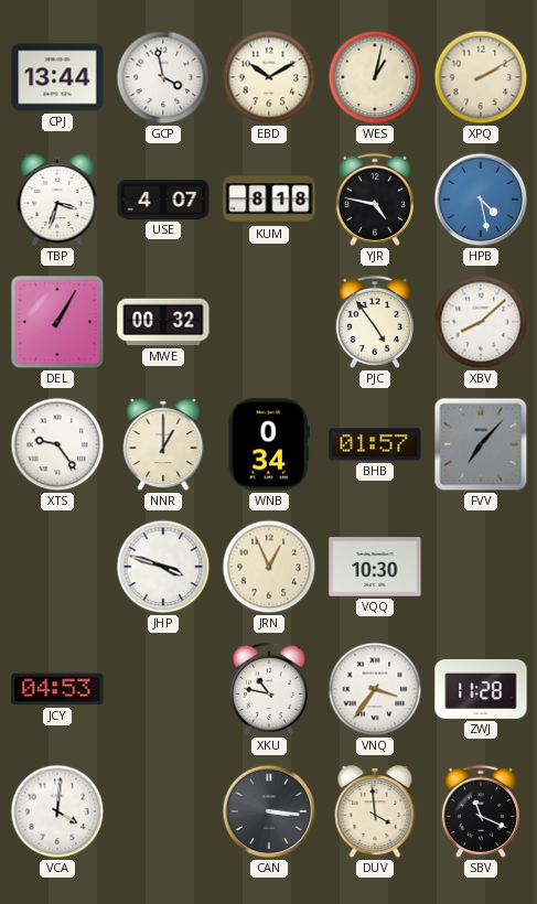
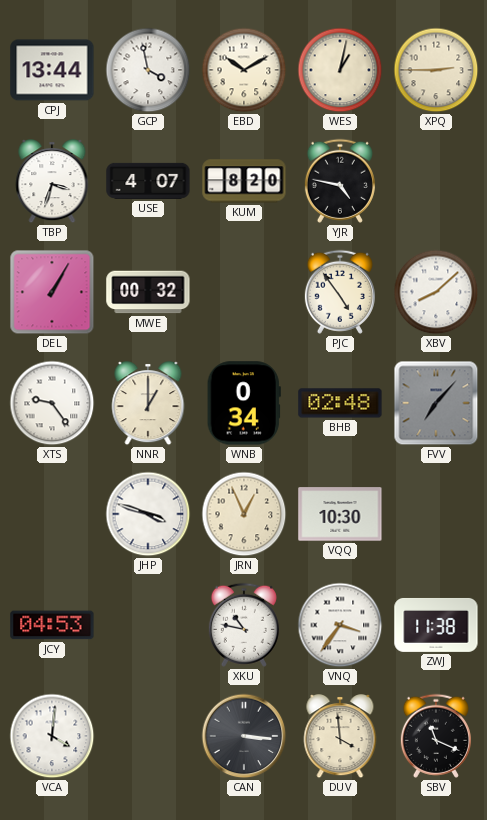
XPQ: 2:10 -> 2:45 (436, 70)
KUM: 8:18 -> 8:20 (244, 181)
HPB: 4:28 -> none (481, 200)
BHB: 01:57 -> 02:48 (340, 403)
ZWJ: 11:28 -> 11:38 (436, 625)
